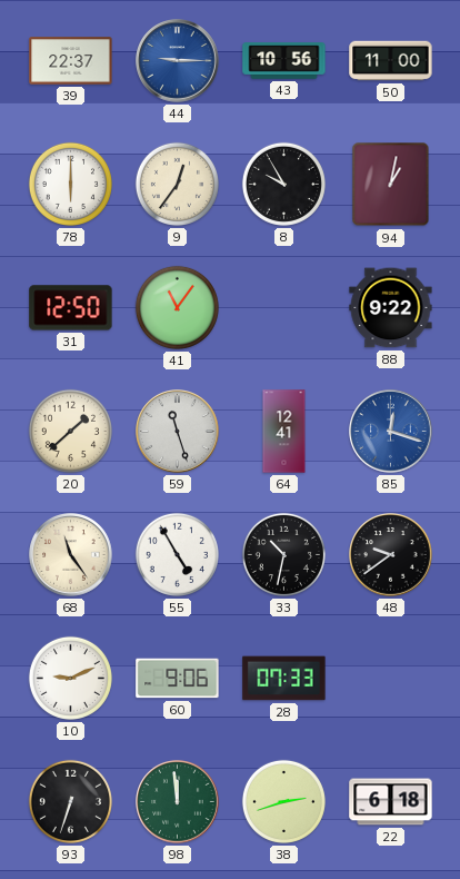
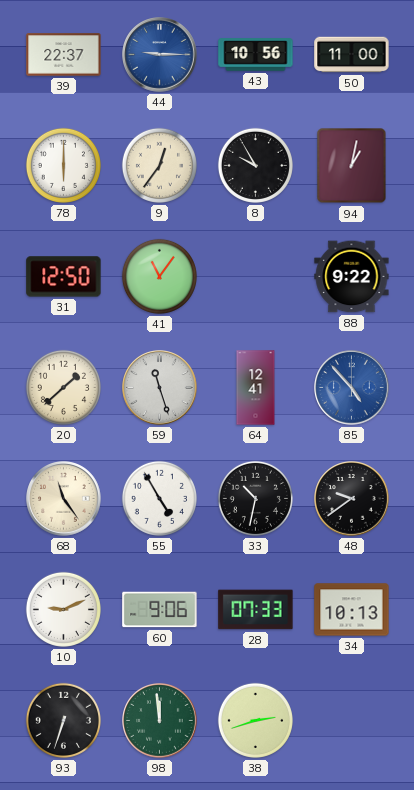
85: 12:18 -> 4:53 (352, 388)
34: none -> 10:13 (352, 610)
22: 6:18 -> none (391, 802)
